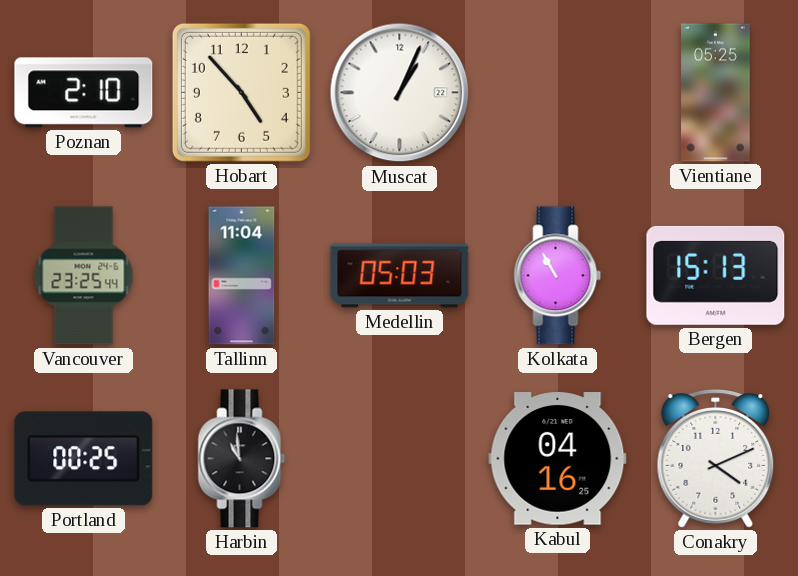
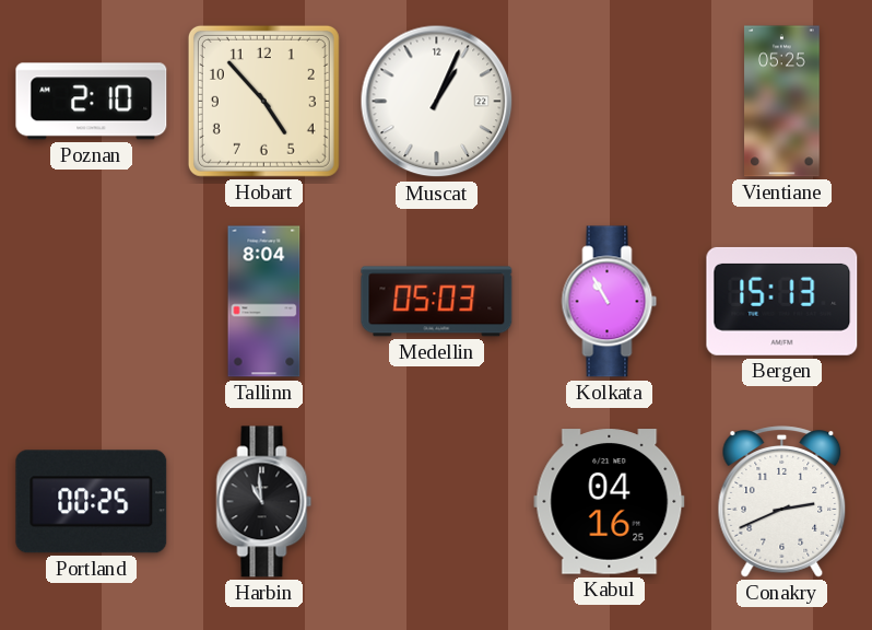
Vancouver: 23:25 -> none (84, 276)
Tallinn: 11:04 -> 8:04 (264, 302)
Conakry: 4:11 -> 2:41 (782, 502)
